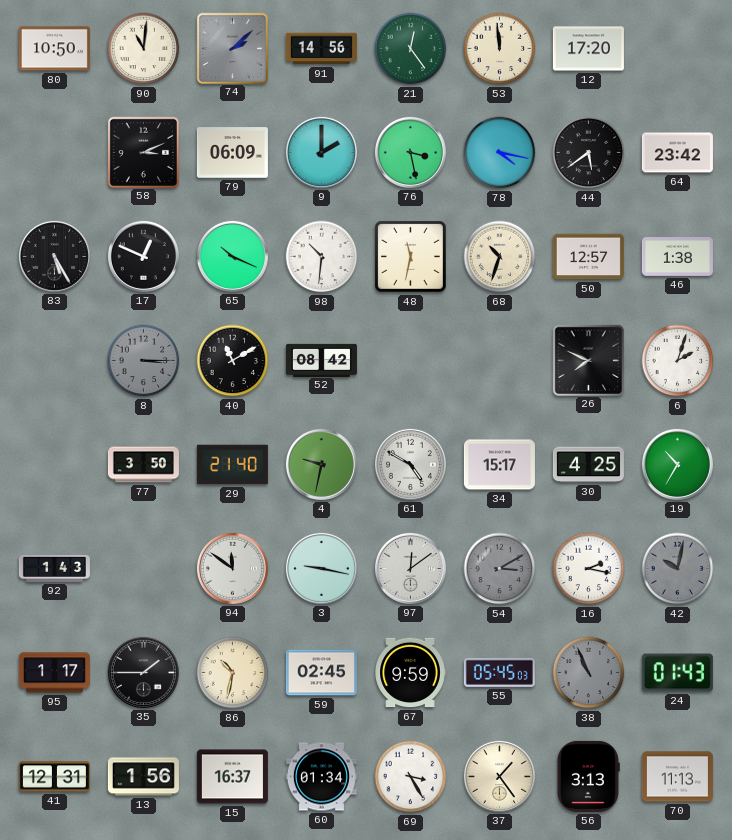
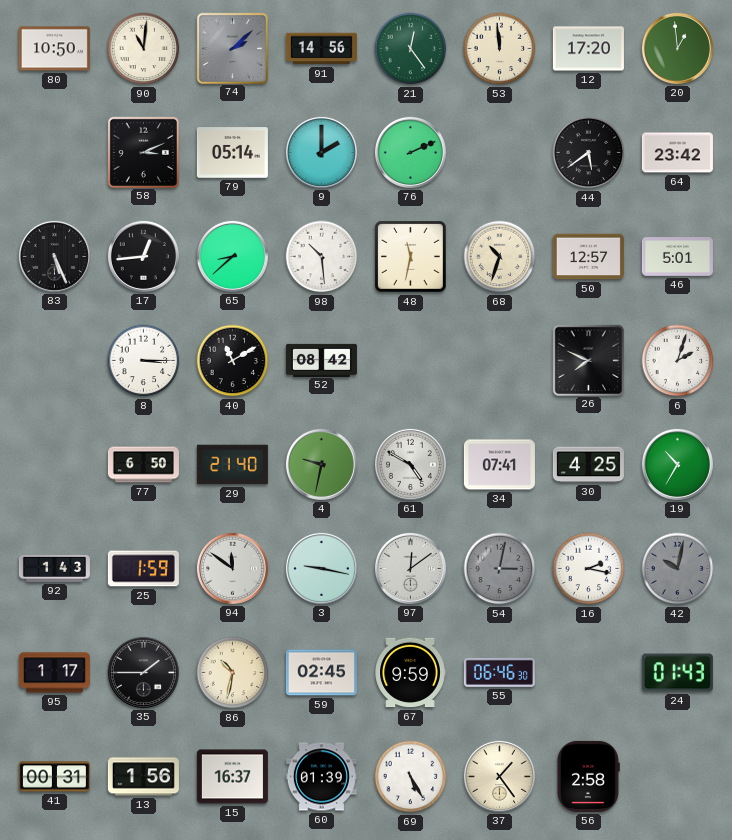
20: none -> 12:59 (677, 48)
79: 06:09 -> 05:14 (232, 153)
76: 3:28 -> 2:11 (410, 152)
78: 4:17 -> none (500, 153)
83: 5:25 -> 5:26 (54, 256)
17: 12:49 -> 12:44 (143, 256)
65: 10:19 -> 8:38 (232, 256)
98: 10:31 -> 10:29 (322, 257)
46: 1:38 -> 5:01 (677, 257)
8 dial: grey -> white (144, 361)
77: 3:50 -> 6:50 (143, 465)
34: 15:17 -> 07:41 (499, 465)
25: none -> 1:59 (143, 569)
54: 3:10 -> 3:02 (500, 569)
55: 05:45 -> 06:46 (499, 672)
38: 10:56 -> none (589, 673)
41: 12:31 -> 00:31 (54, 777)
60: 01:34 -> 01:39 (321, 777)
69: 3:25 -> 5:25 (411, 777)
56: 3:13 -> 2:58 (588, 776)
70: 11:13 -> none (677, 777)
